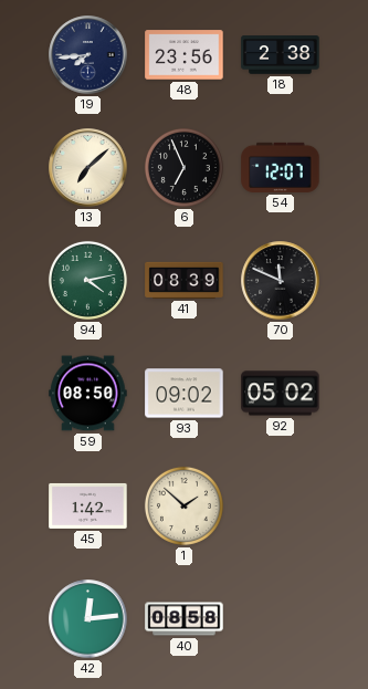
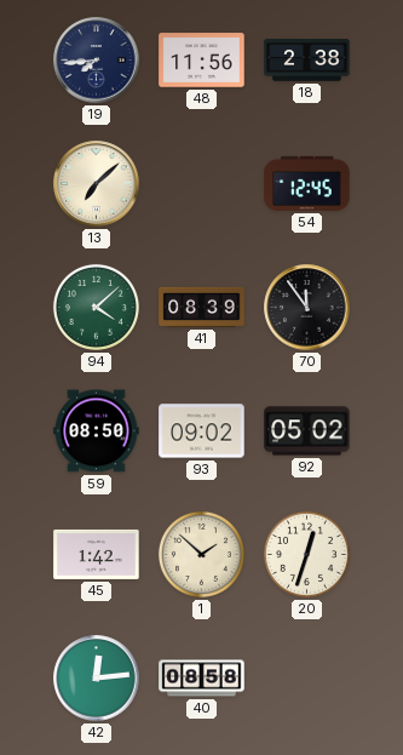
48: 23:56 -> 11:56 (202, 61)
6: 6:56 -> none (183, 167)
54: 12:07 -> 12:45 (307, 183)
94: 4:13 -> 4:08 (96, 307)
70: 11:49 -> 11:54 (307, 308)
20: none -> 12:33 (306, 554)
